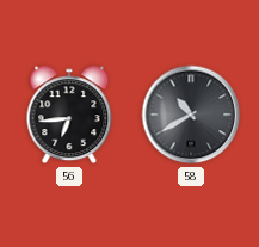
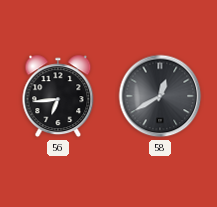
58: 10:40 -> 12:40 (160, 96)
